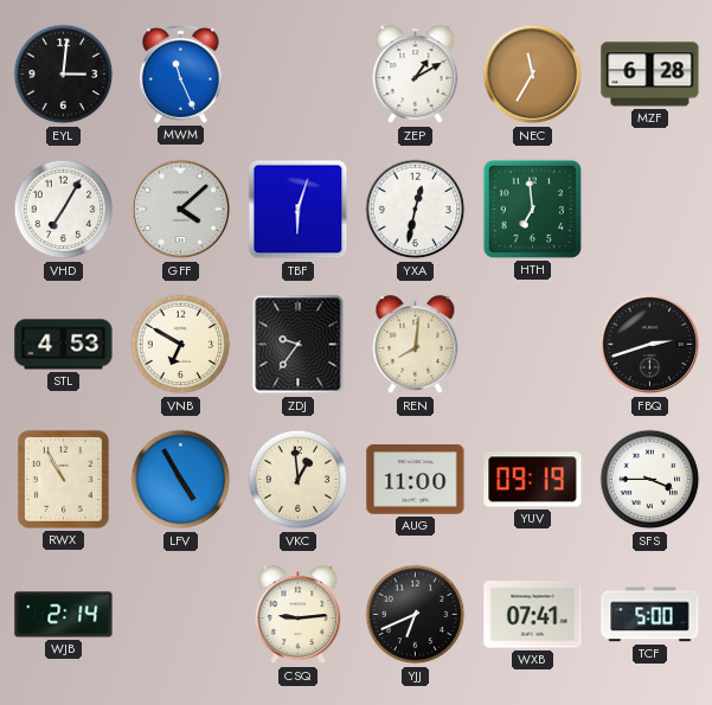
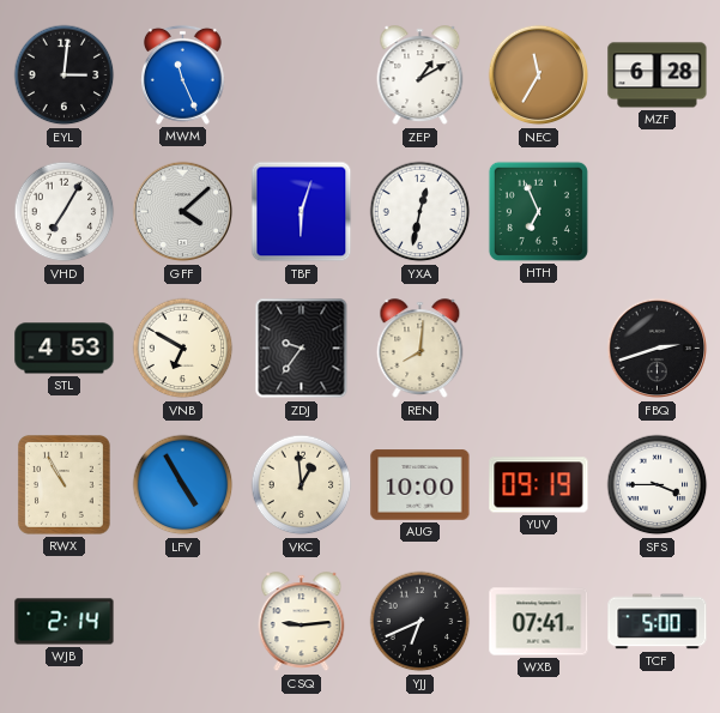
HTH: 6:59 -> 6:56 (538, 211)
AUG: 11:00 -> 10:00 (420, 485)
